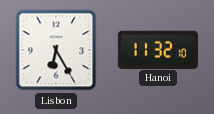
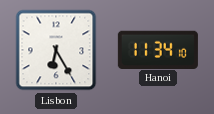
Hanoi: 11:32 -> 11:34 (158, 49)
